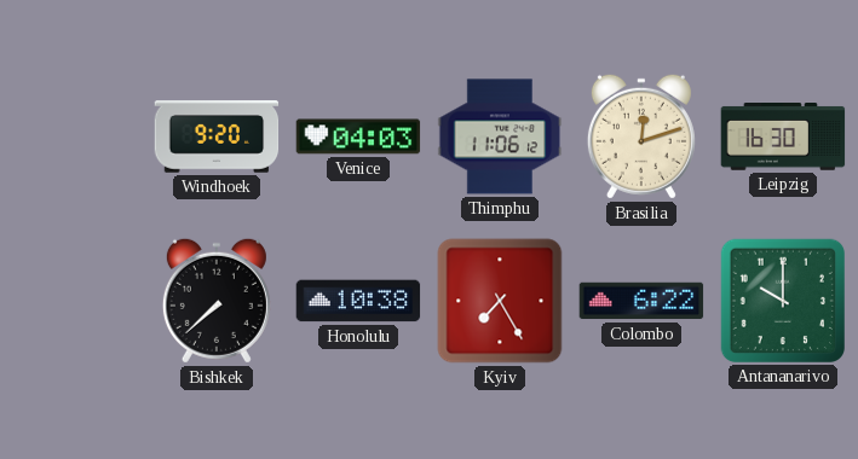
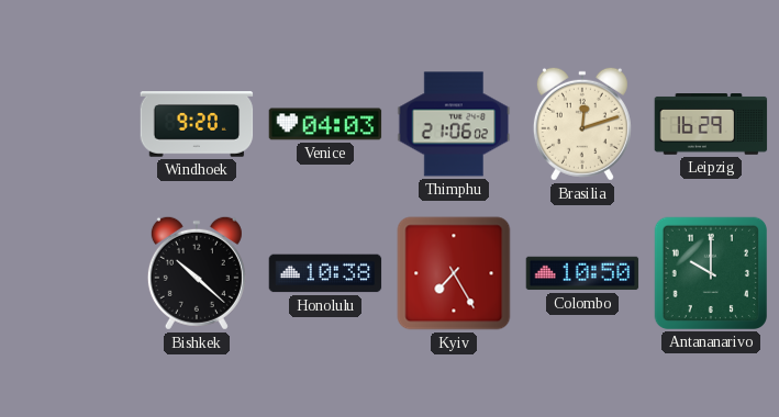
Thimphu: 11:06 -> 21:06 (454, 124)
Leipzig: 16:30 -> 16:29 (711, 125)
Bishkek: 7:38 -> 10:22 (197, 273)
Colombo: 6:22 -> 10:50 (582, 273)
